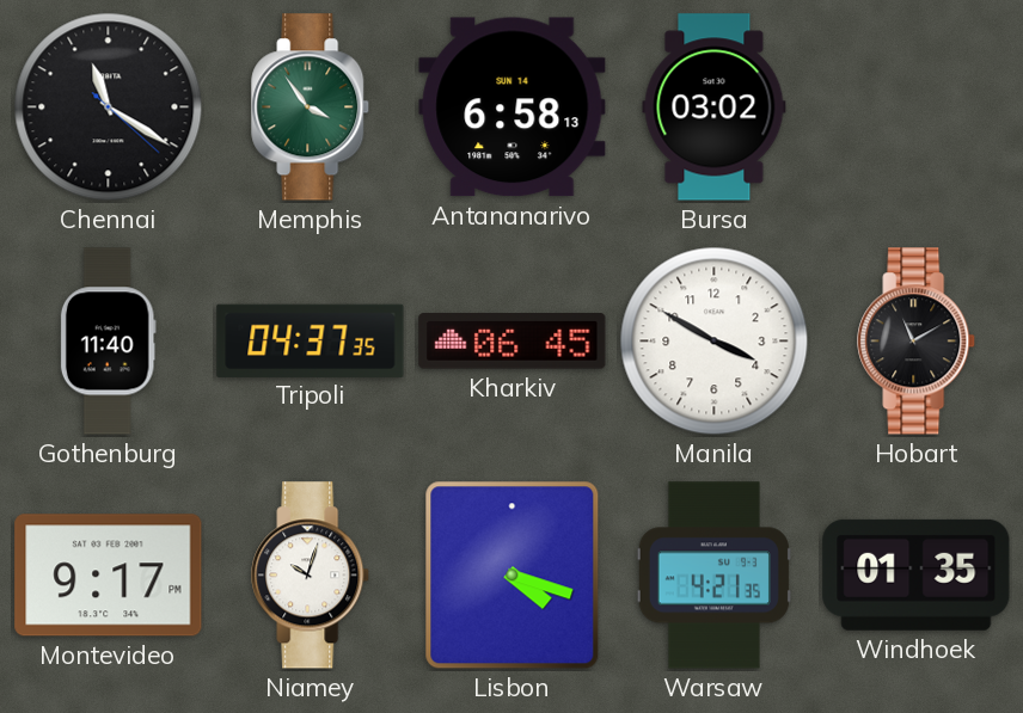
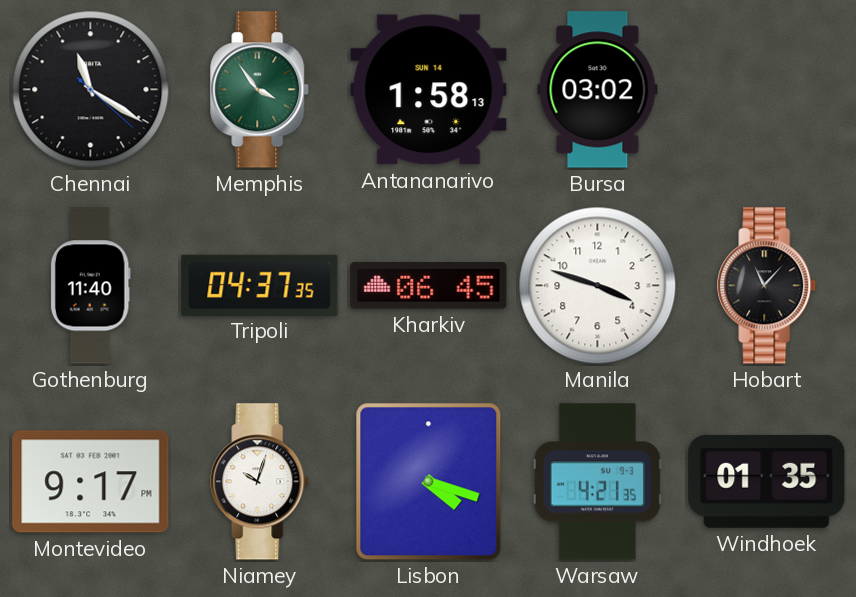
Antananarivo: 6:58 -> 1:58 (429, 90)
Manila: 3:50 -> 3:48 (598, 286)
Hobart: 11:10 -> 11:07 (767, 286)
